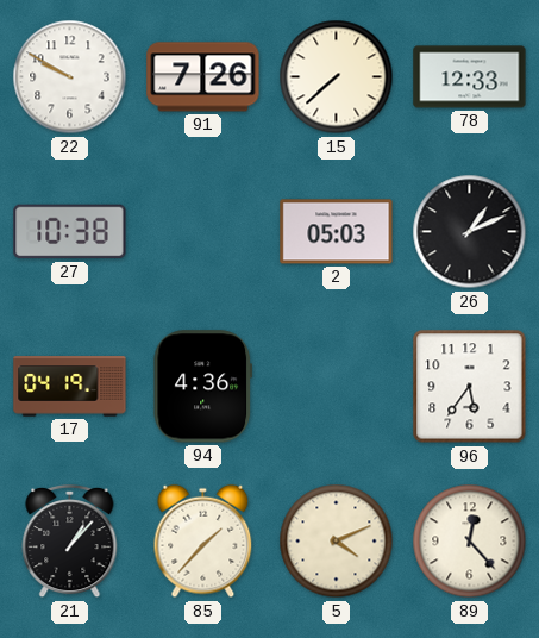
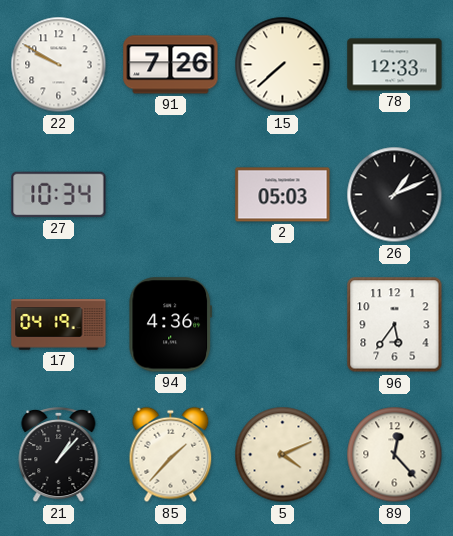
27: 10:38 -> 10:34 (59, 195)
